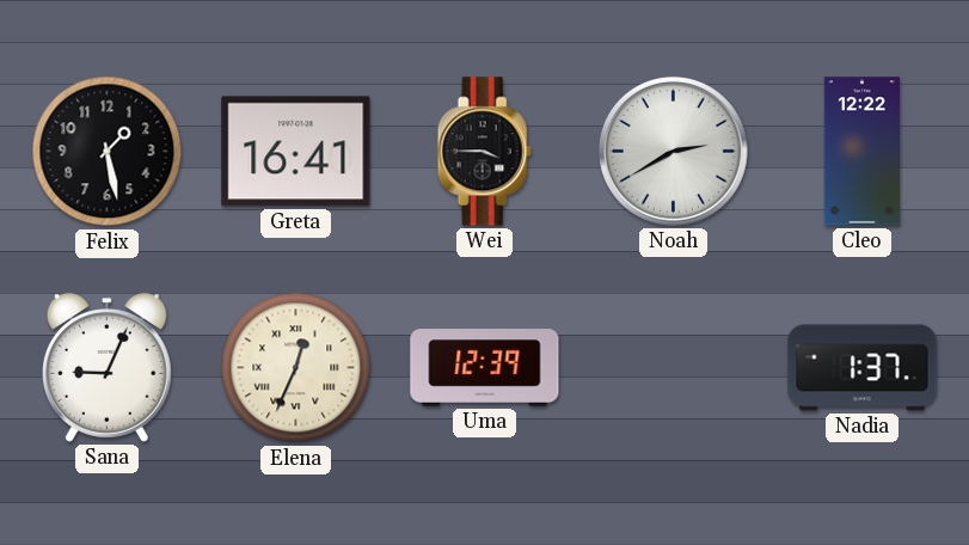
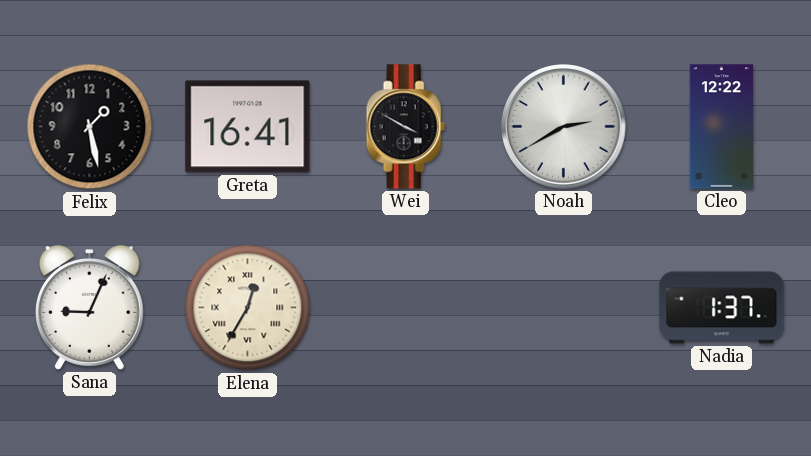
Wei: 3:45 -> 3:50 (405, 127)
Elena: 12:34 -> 12:35 (248, 308)
Uma: 12:39 -> none (485, 368)
